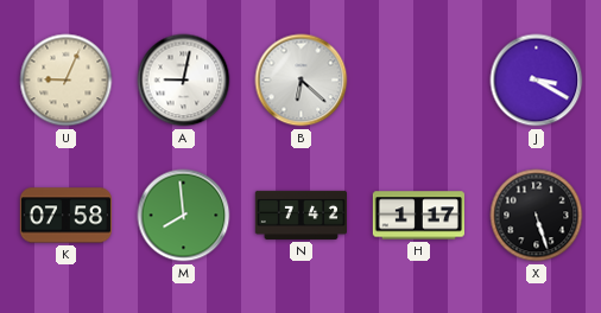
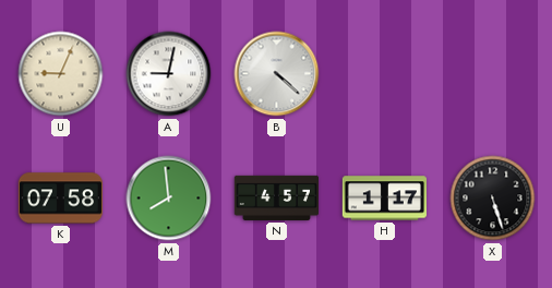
B: 6:22 -> 4:22 (277, 74)
J: 3:20 -> none (537, 81)
N: 7:42 -> 4:57 (276, 197)
